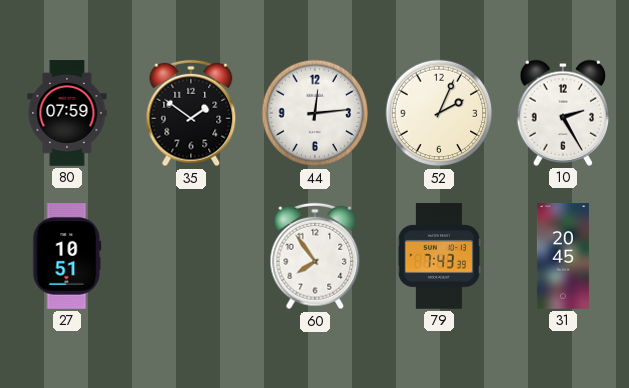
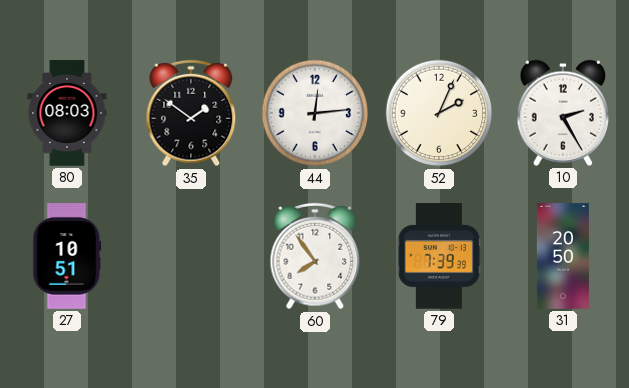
80: 07:59 -> 08:03 (67, 113)
79: 7:43 -> 7:39 (439, 256)
31: 20:45 -> 20:50 (563, 256)
